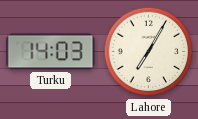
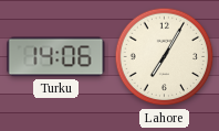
Turku: 14:03 -> 14:06 (56, 57)
